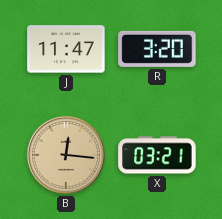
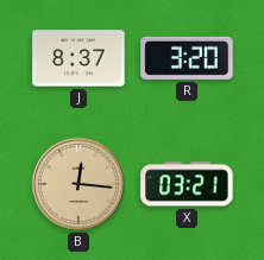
J: 11:47 -> 8:37 (78, 58)
